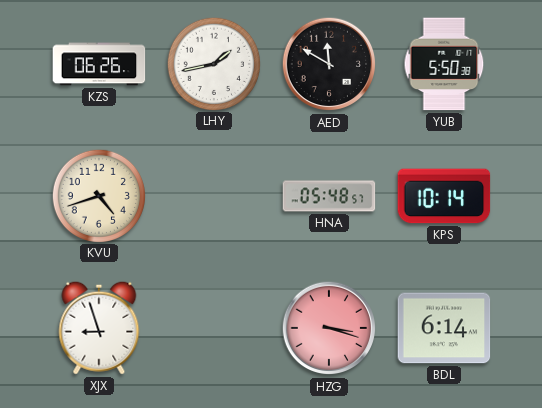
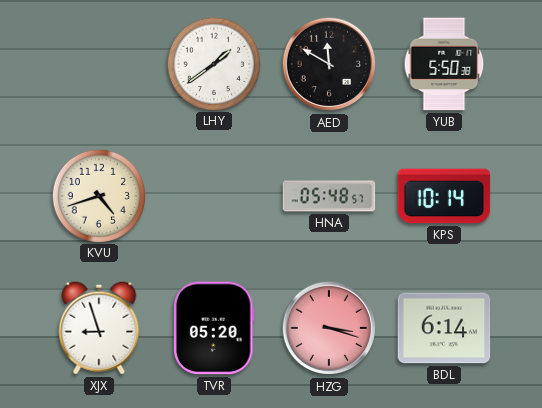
KZS: 06:26 -> none (99, 64)
LHY: 1:43 -> 1:39 (213, 63)
TVR: none -> 05:20 (215, 328)
